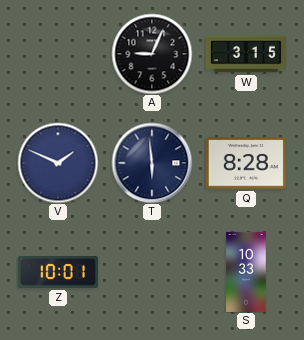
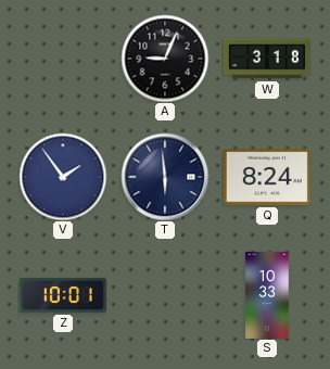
W: 3:15 -> 3:18 (267, 59)
V: 1:49 -> 1:54 (63, 177)
Q: 8:28 -> 8:24 (267, 177)
